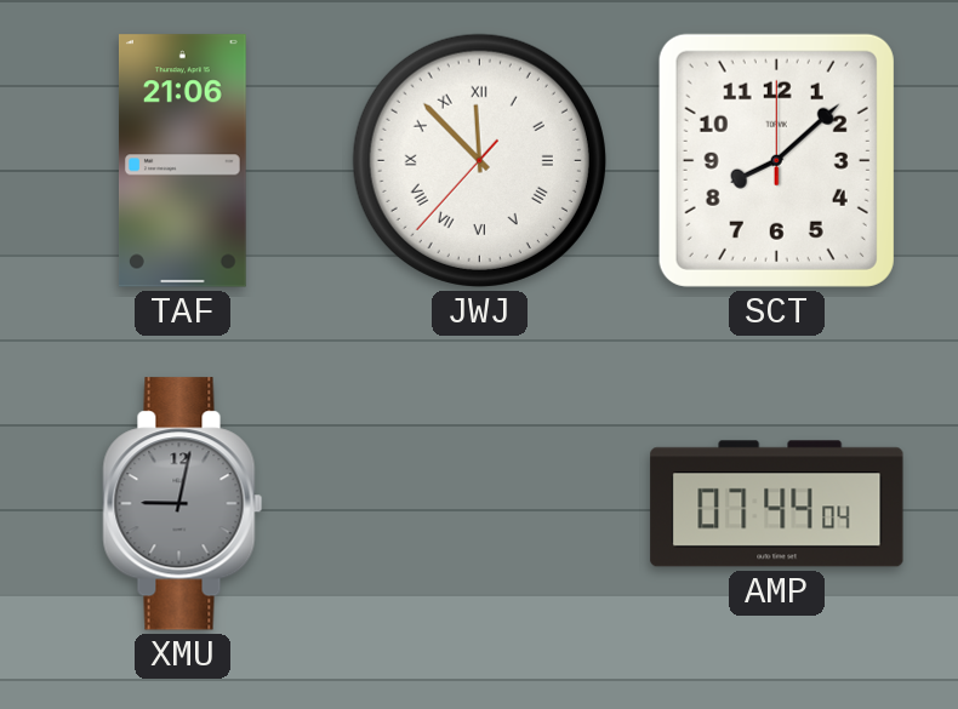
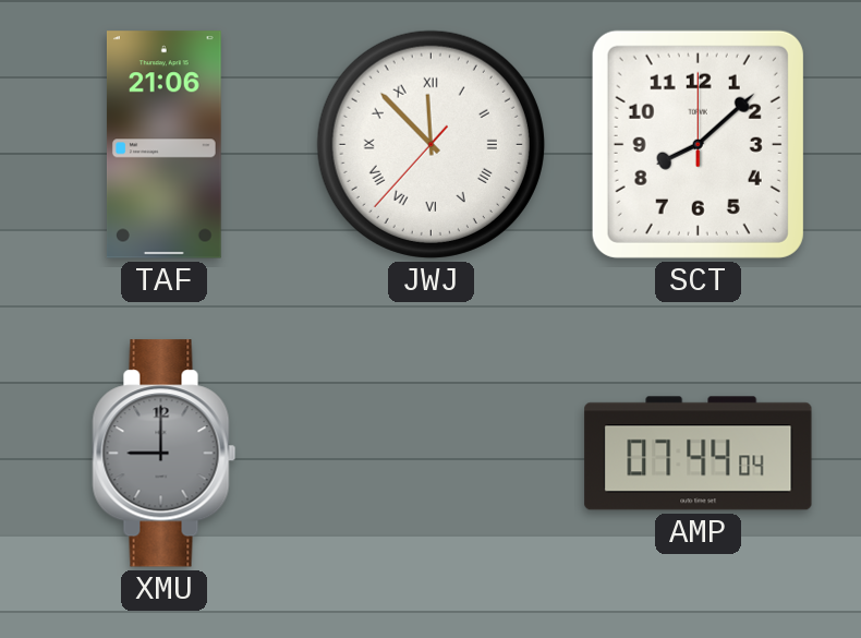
XMU: 9:02 -> 9:00 (165, 454)
